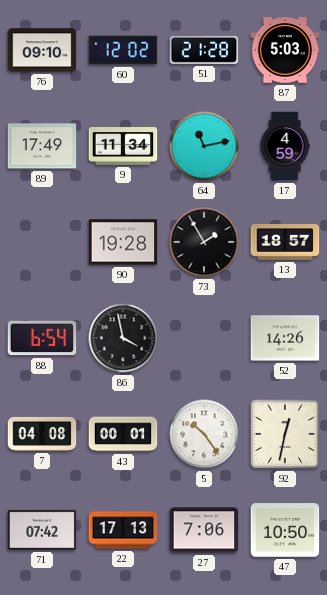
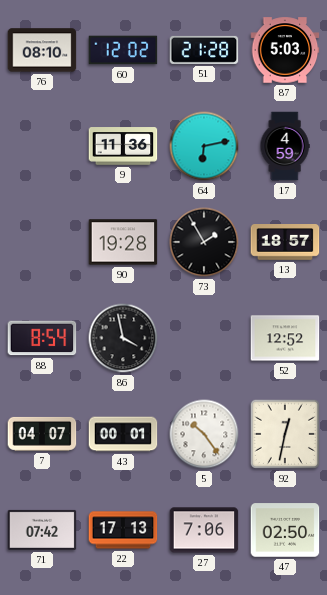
76: 09:10 -> 08:10 (42, 50)
89: 17:49 -> none (42, 146)
9: 11:34 -> 11:36 (123, 146)
64: 11:13 -> 6:13 (204, 146)
88: 6:54 -> 8:54 (42, 338)
52: 14:26 -> 12:52 (285, 338)
7: 04:08 -> 04:07 (42, 434)
47: 10:50 -> 02:50 (285, 530)
